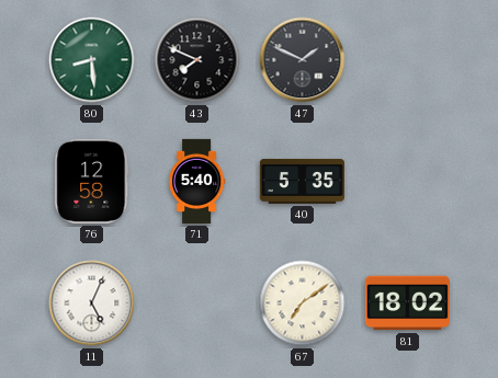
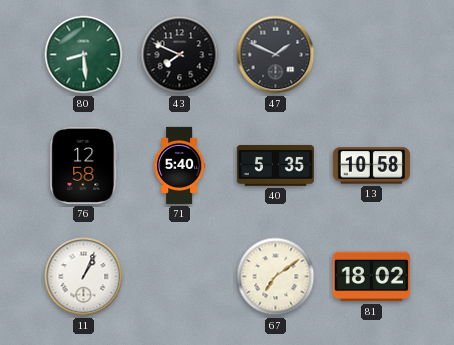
13: none -> 10:58 (371, 166)
11: 5:04 -> 1:04 (84, 277)
